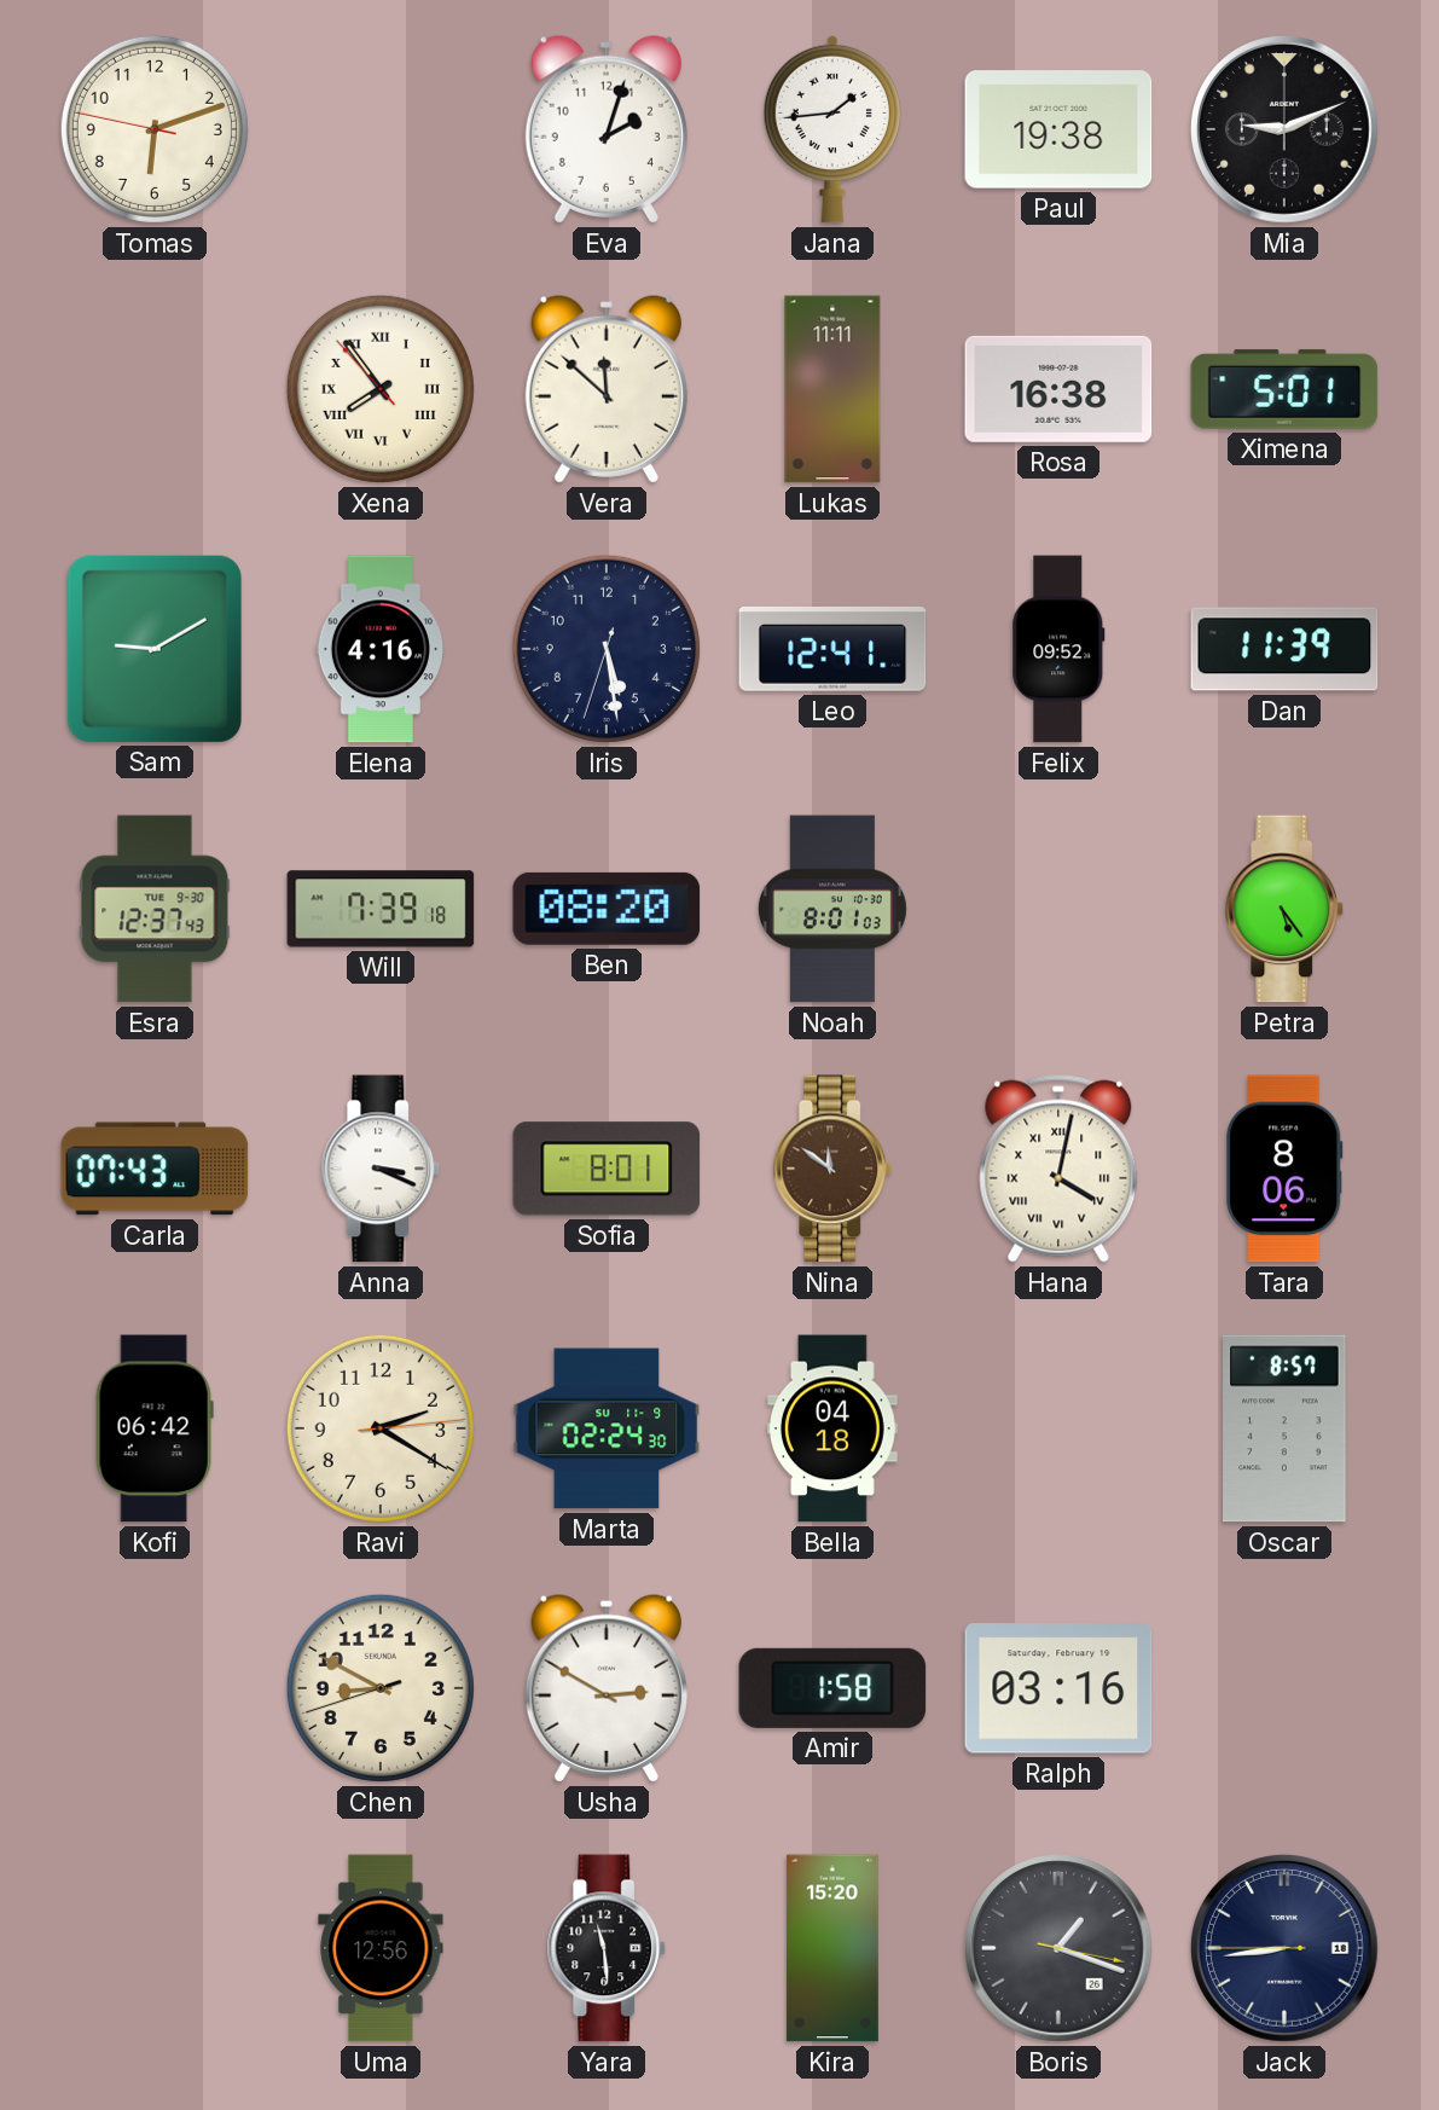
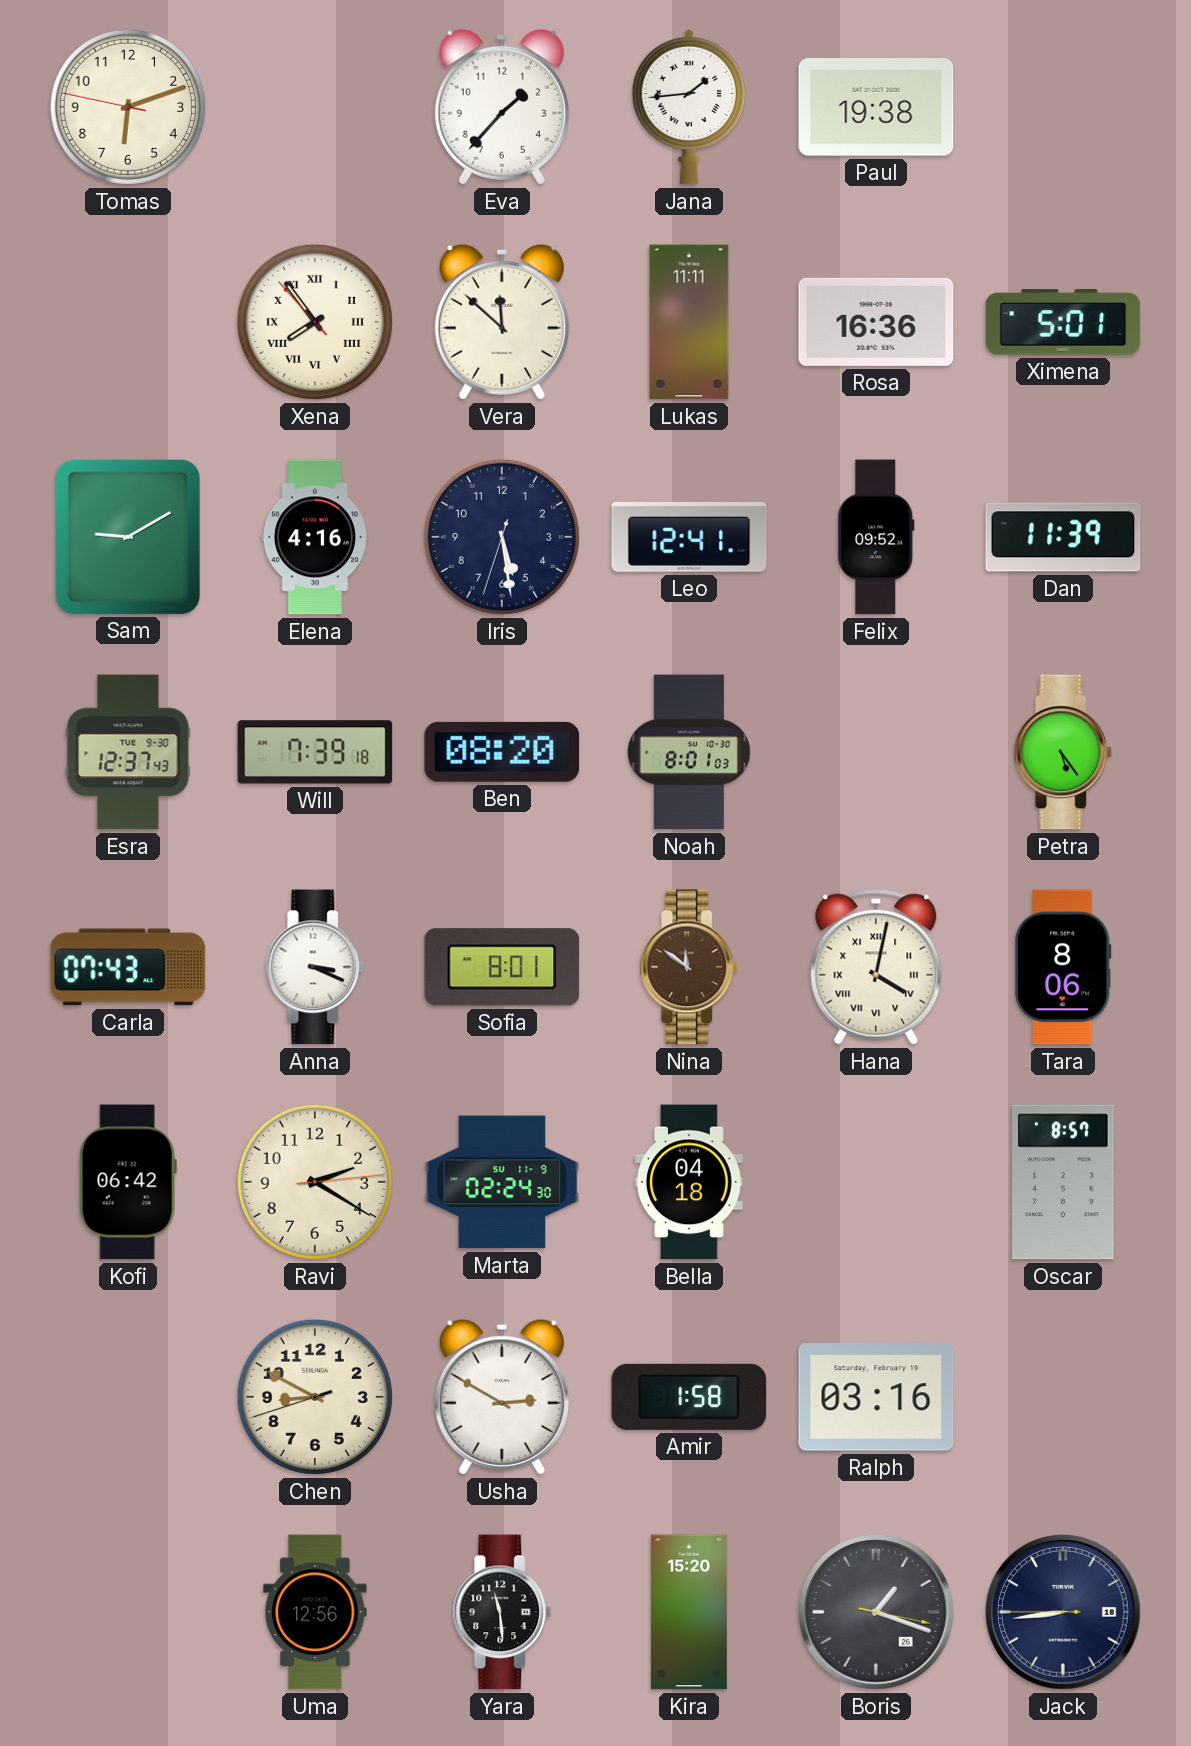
Eva: 2:03 -> 1:37 (502, 107)
Mia: 9:11 -> none (1286, 131)
Rosa: 16:38 -> 16:36 (876, 322)
